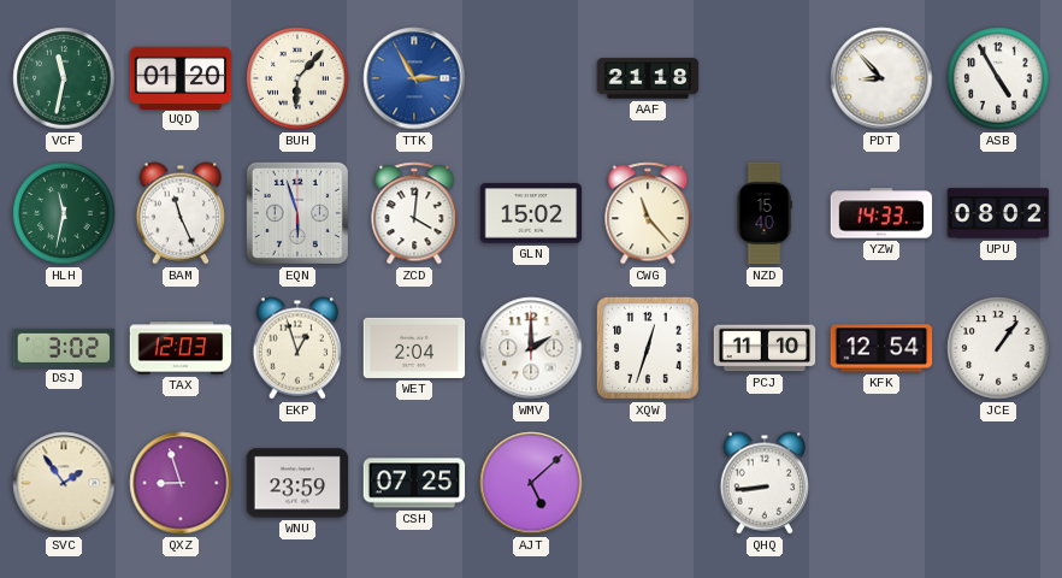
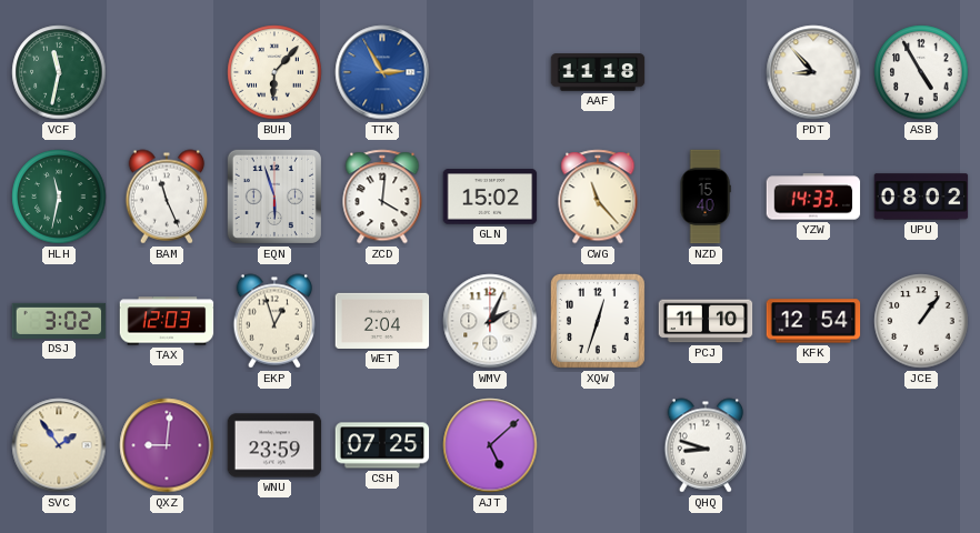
UQD: 01:20 -> none (181, 77)
AAF: 21:18 -> 11:18 (598, 72)
WMV: 2:00 -> 2:04 (490, 321)
QXZ: 8:57 -> 9:01 (167, 445)
QHQ: 8:44 -> 8:48 (706, 445)
